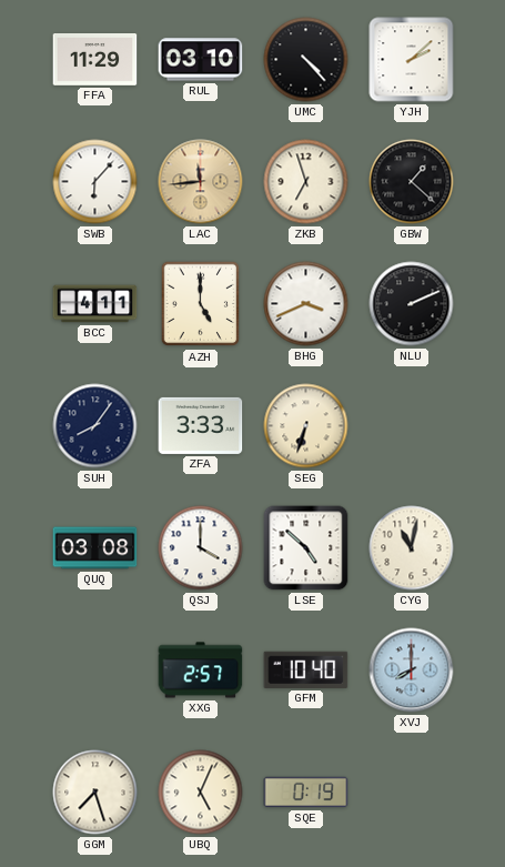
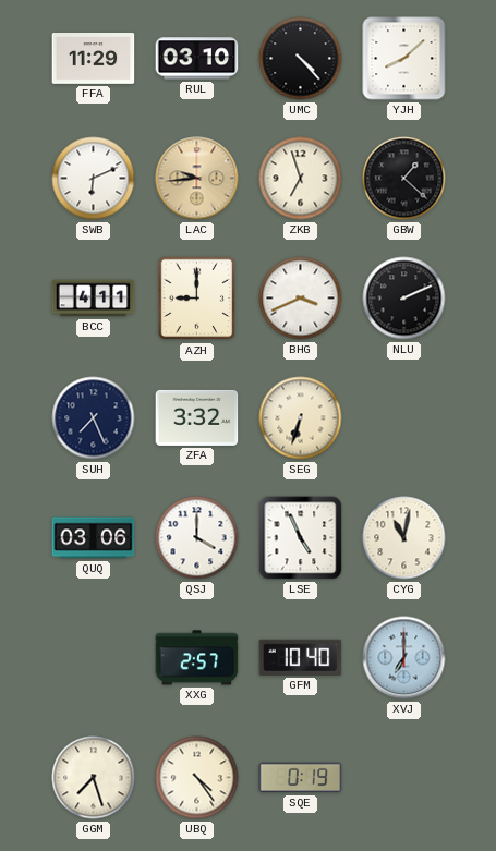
YJH: 2:08 -> 8:08 (404, 59)
SWB: 6:07 -> 6:11 (94, 179)
LAC: 11:44 -> 9:44 (197, 179)
AZH: 5:00 -> 9:00 (197, 299)
SUH: 8:06 -> 7:26 (94, 418)
ZFA: 3:33 -> 3:32 (197, 417)
QUQ: 03:08 -> 03:06 (94, 538)
LSE: 4:52 -> 4:56 (301, 538)
XVJ: 8:00 -> 7:00 (404, 658)
UBQ: 5:04 -> 4:24 (197, 778)
